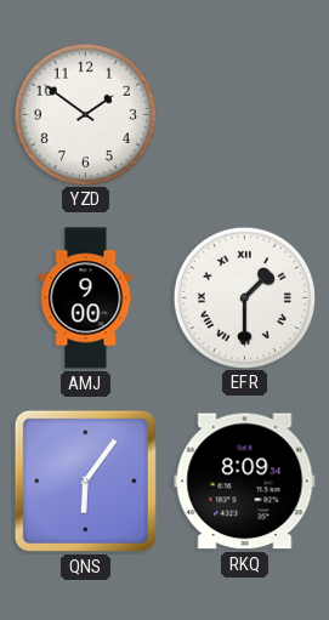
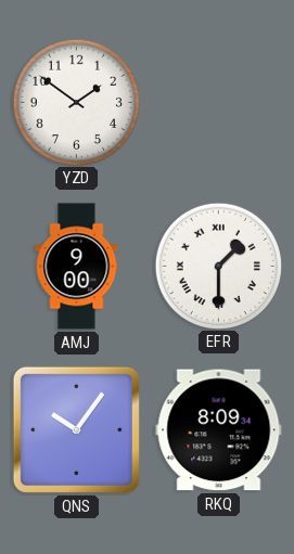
QNS: 6:06 -> 10:06 (76, 429)
